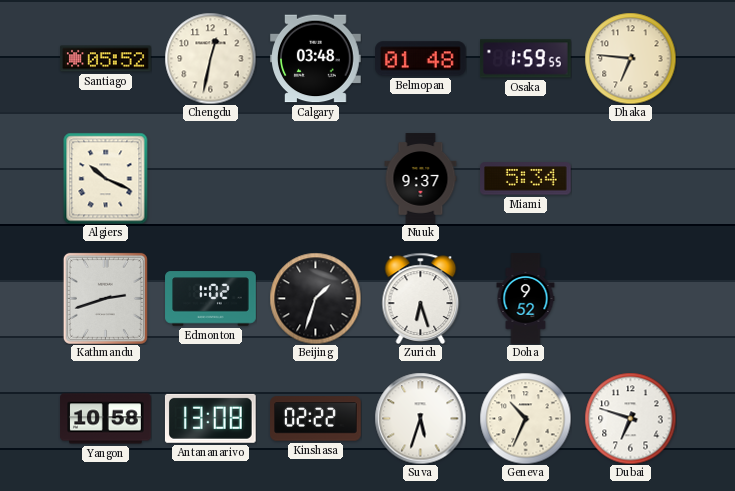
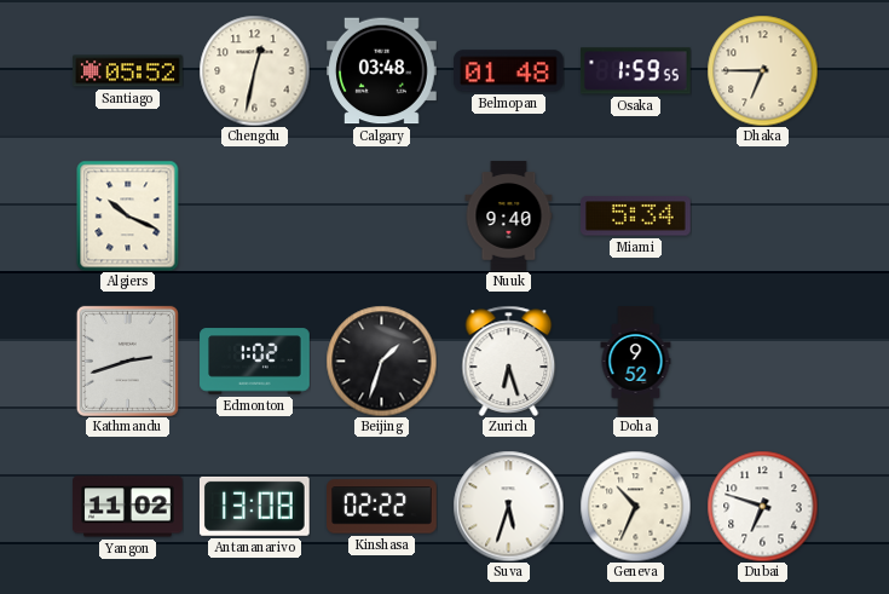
Dhaka: 6:46 -> 6:45 (762, 70)
Nuuk: 9:37 -> 9:40 (509, 217)
Yangon: 10:58 -> 11:02 (128, 507)
